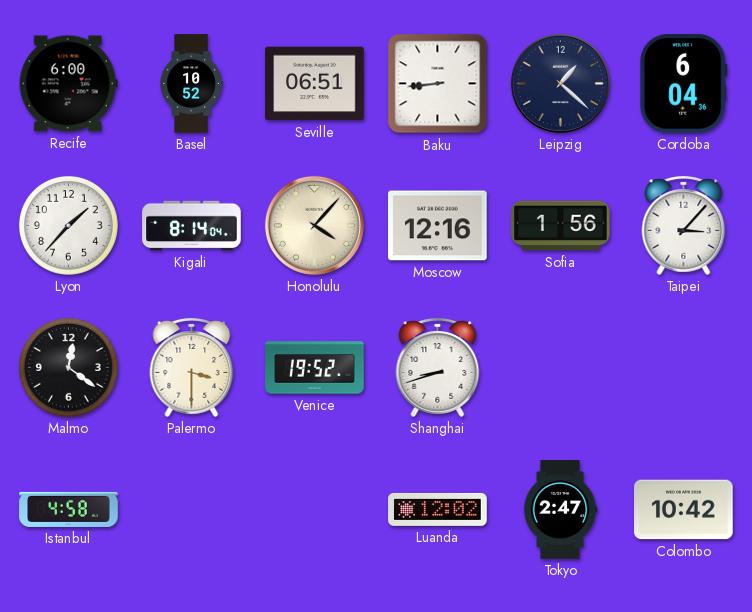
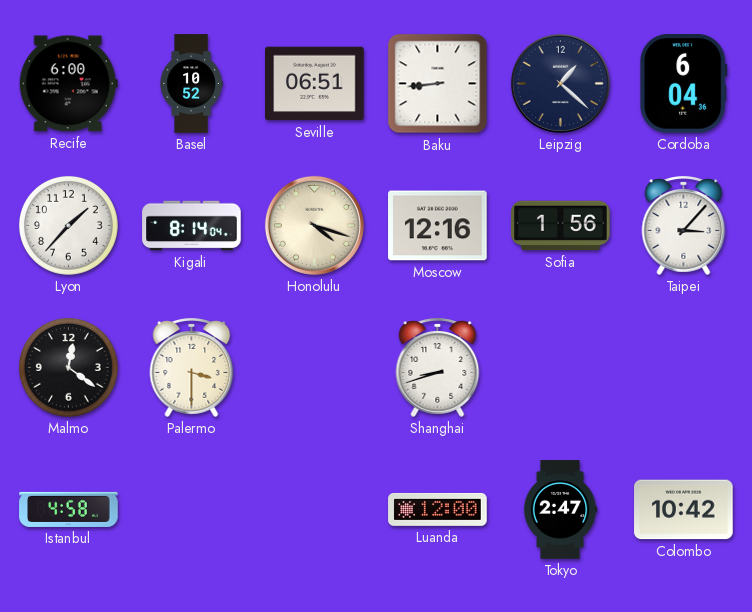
Honolulu: 4:07 -> 4:18 (314, 225)
Venice: 19:52 -> none (315, 368)
Luanda: 12:02 -> 12:00 (438, 509)
